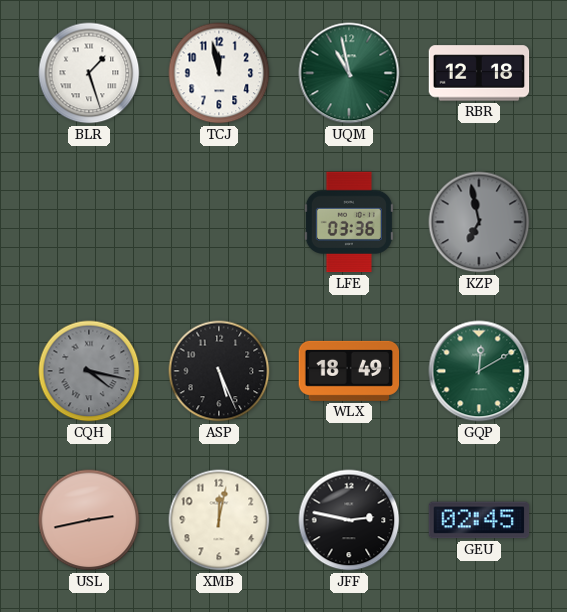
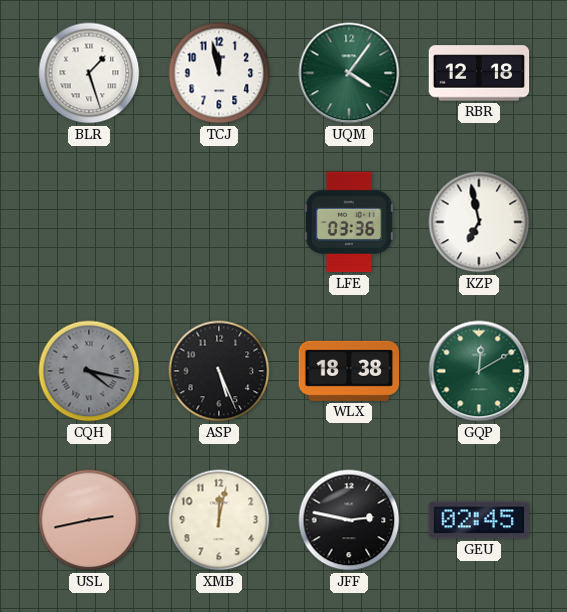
UQM: 10:58 -> 4:06 (349, 73)
KZP dial: grey -> white (479, 222)
WLX: 18:49 -> 18:38 (349, 371)
